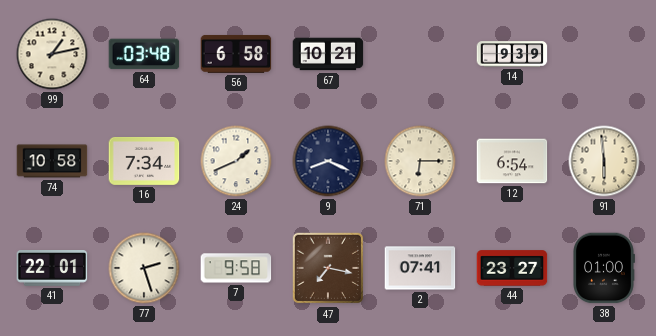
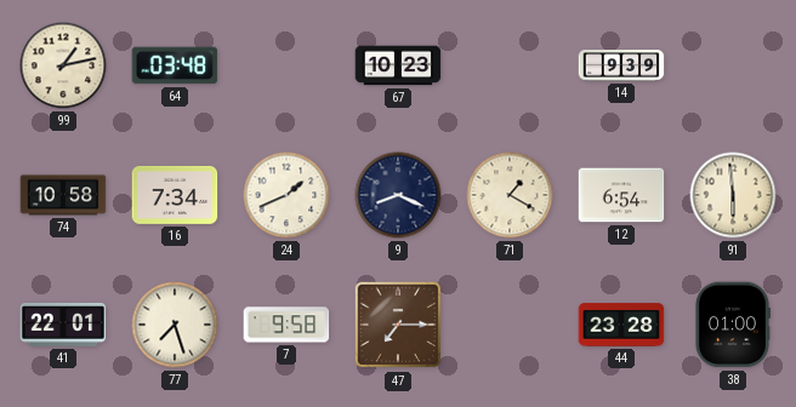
56: 6:58 -> none (236, 54)
67: 10:21 -> 10:23 (398, 65)
71: 6:15 -> 1:20 (510, 195)
77: 2:27 -> 7:27 (175, 325)
47: 7:17 -> 7:15 (398, 325)
2: 07:41 -> none (420, 268)
44: 23:27 -> 23:28 (621, 325)
